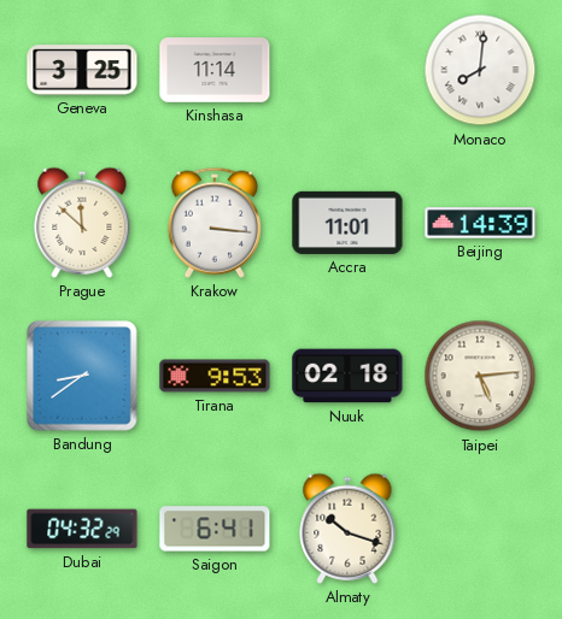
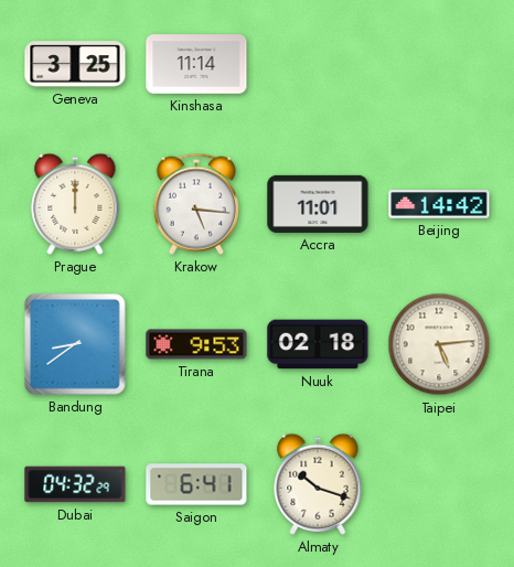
Monaco: 8:01 -> none (480, 70)
Prague: 11:52 -> 12:00 (75, 204)
Krakow: 3:16 -> 5:16 (196, 204)
Beijing: 14:39 -> 14:42 (439, 204)
